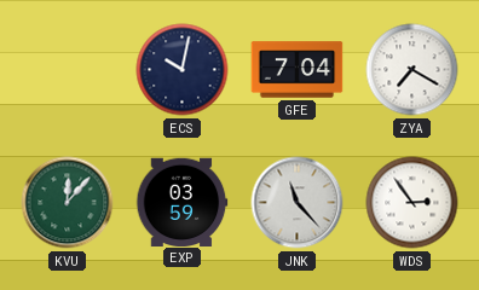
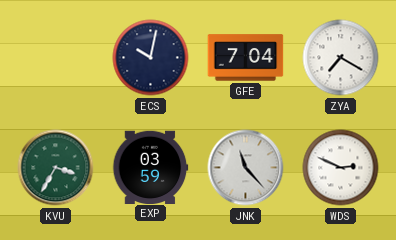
KVU: 12:07 -> 3:35 (56, 168)
WDS: 2:54 -> 2:49 (341, 168)
